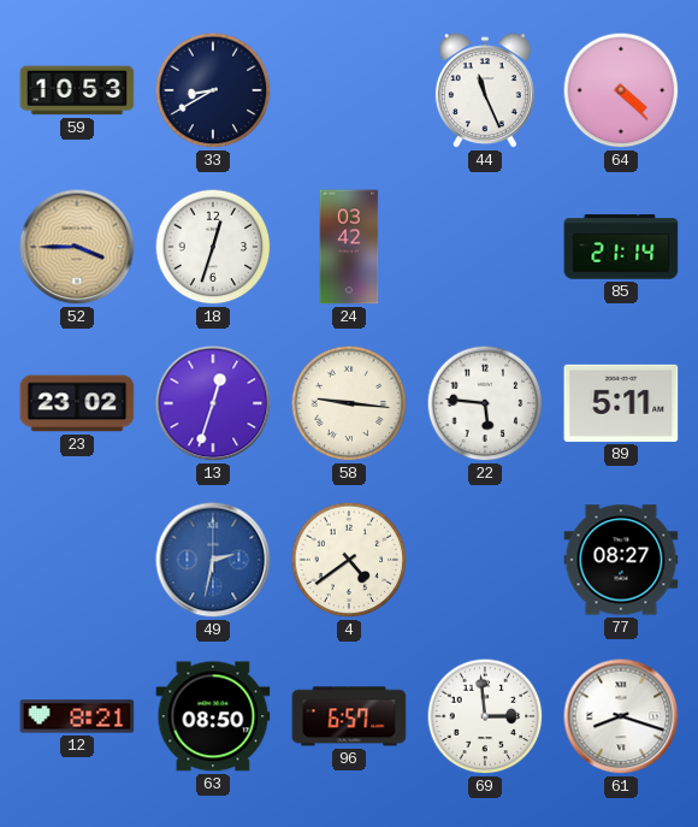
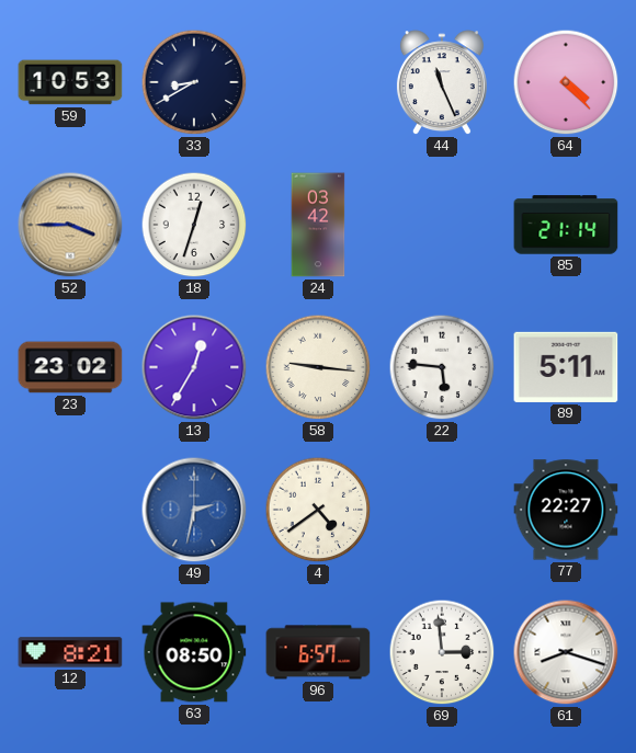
13: 12:33 -> 12:35 (194, 367)
77: 08:27 -> 22:27 (566, 510)
